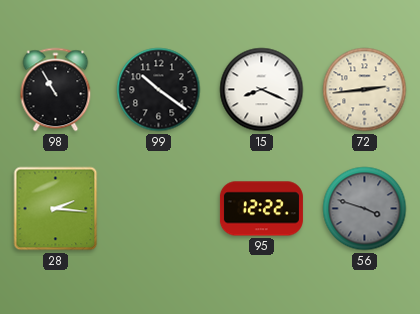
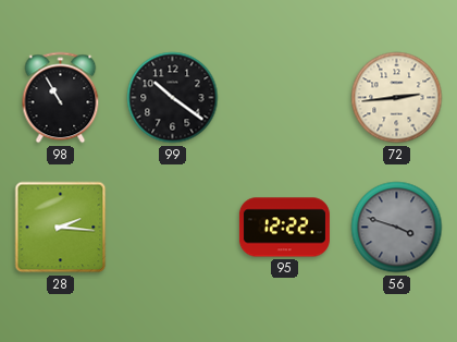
15: 8:19 -> none (262, 90)
